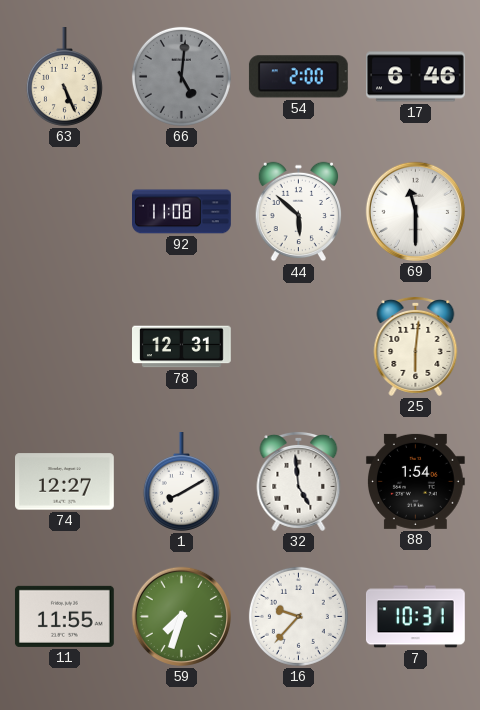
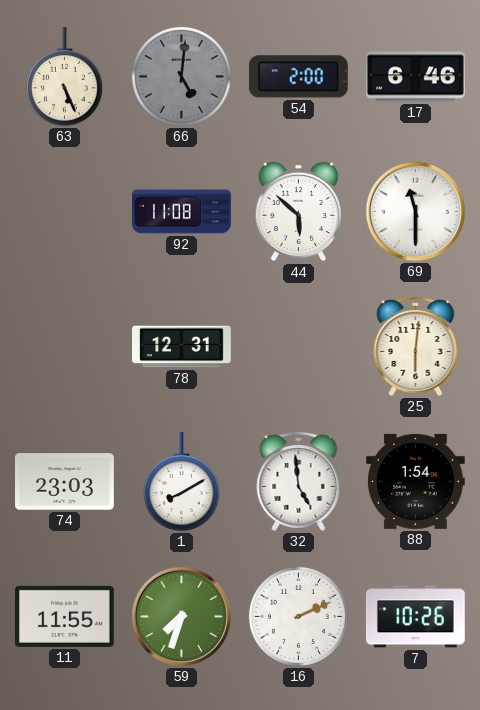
74: 12:27 -> 23:03 (65, 482)
16: 9:37 -> 2:11 (298, 616)
7: 10:31 -> 10:26 (415, 617)
